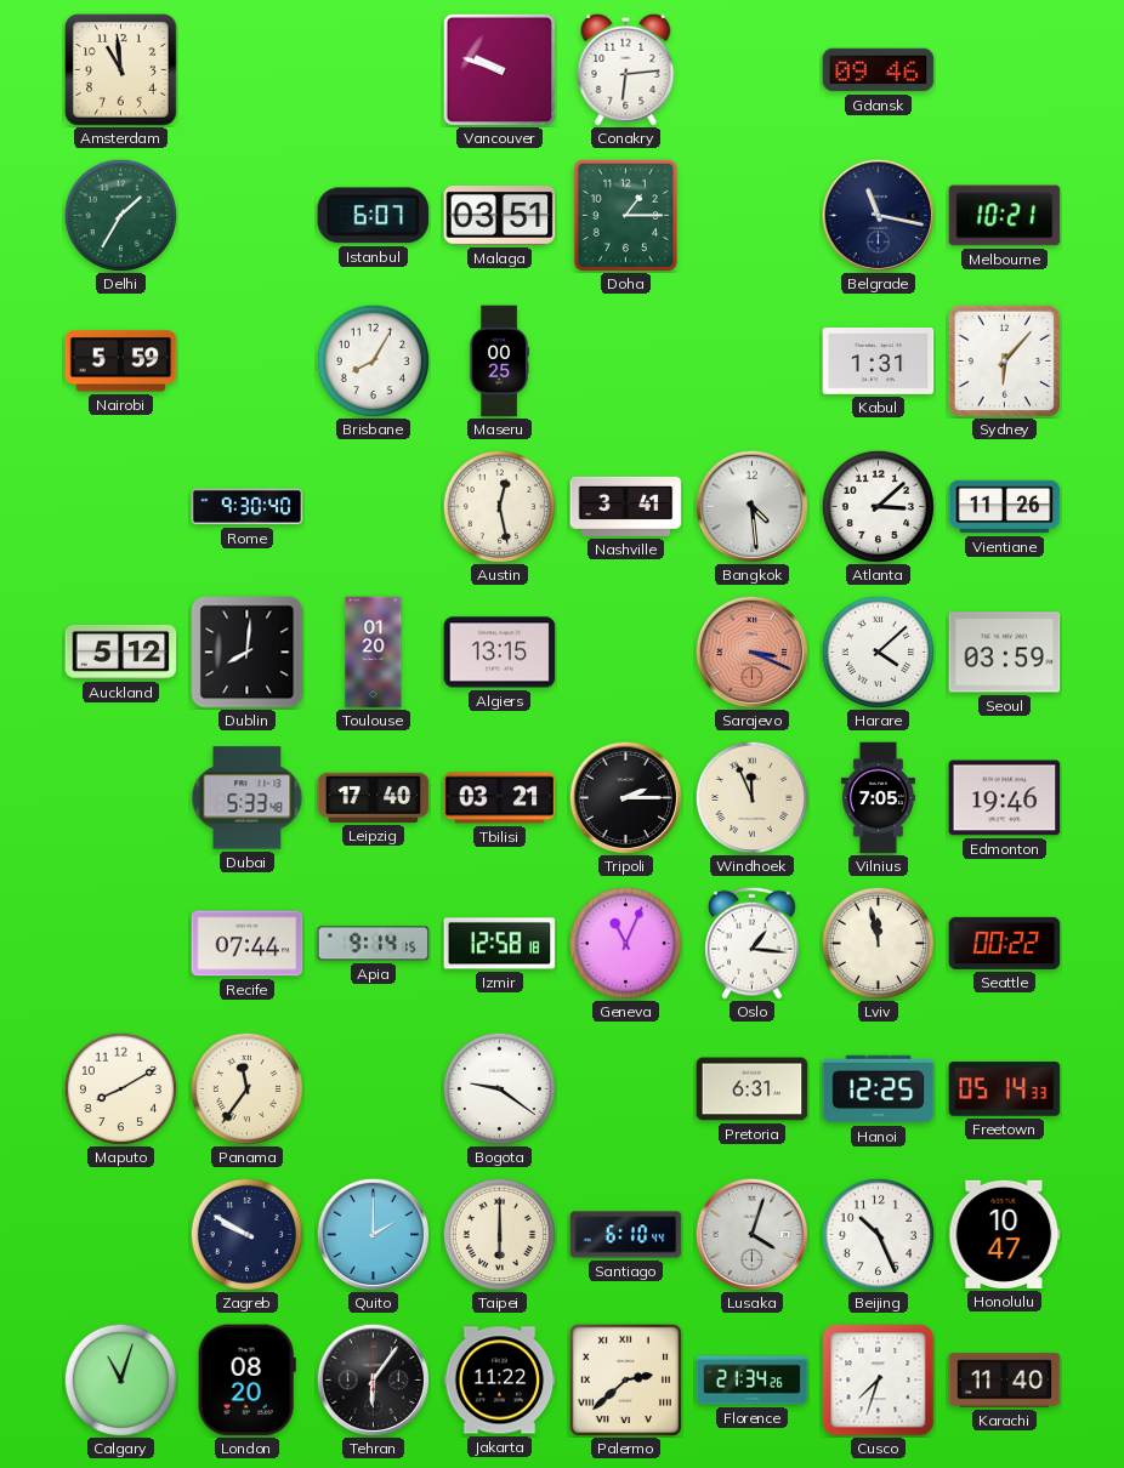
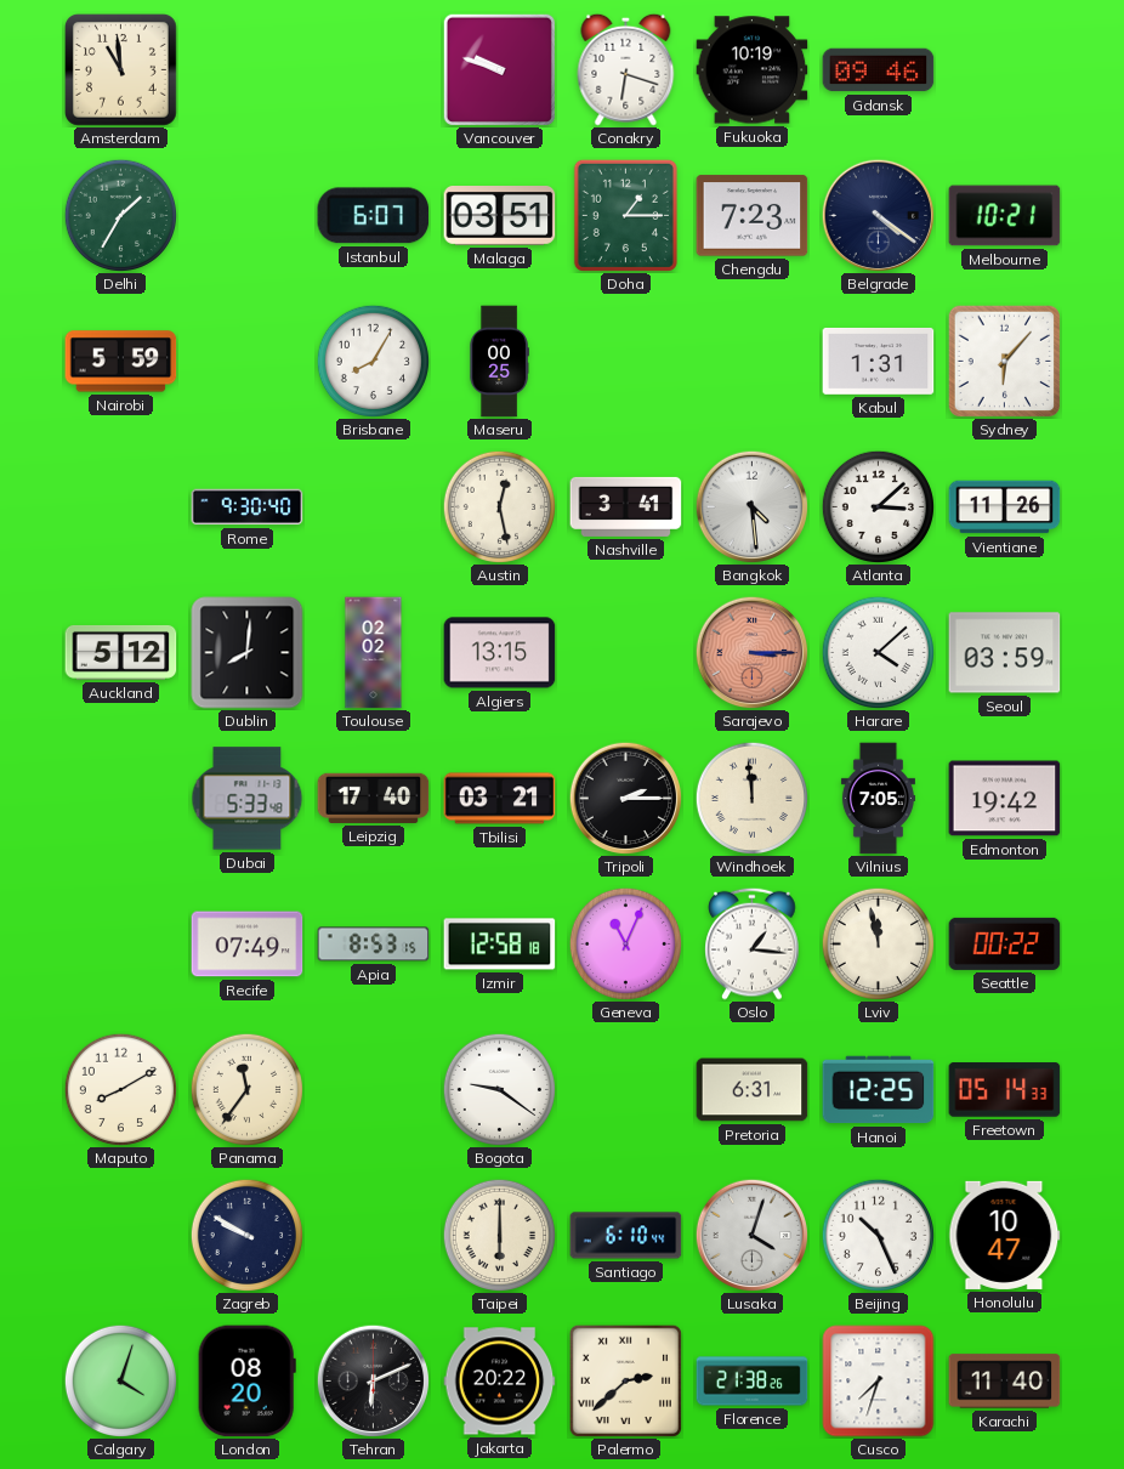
Conakry: 6:14 -> 6:18 (626, 69)
Fukuoka: none -> 10:19 (753, 70)
Chengdu: none -> 7:23 (753, 216)
Belgrade: 11:17 -> 4:21 (878, 215)
Toulouse: 01:20 -> 02:02 (374, 653)
Sarajevo: 3:19 -> 3:15 (751, 652)
Windhoek: 11:56 -> 11:59 (751, 798)
Edmonton: 19:46 -> 19:42 (1005, 799)
Recife: 07:44 -> 07:49 (248, 945)
Apia: 9:14 -> 8:53 (374, 945)
Quito: 2:00 -> none (373, 1234)
Calgary: 11:03 -> 4:03 (120, 1380)
Tehran: 6:06 -> 6:11 (373, 1380)
Jakarta: 11:22 -> 20:22 (500, 1382)
Florence: 21:34 -> 21:38 (753, 1382)
